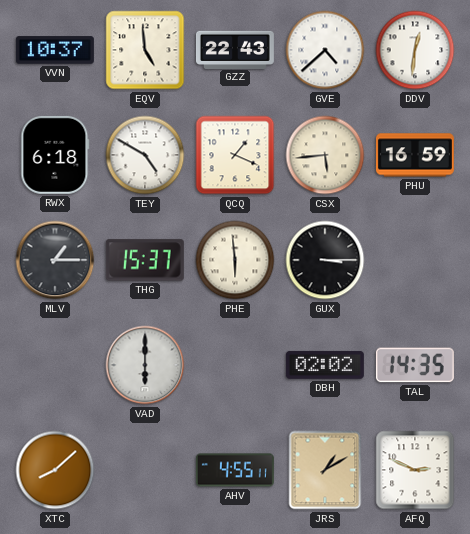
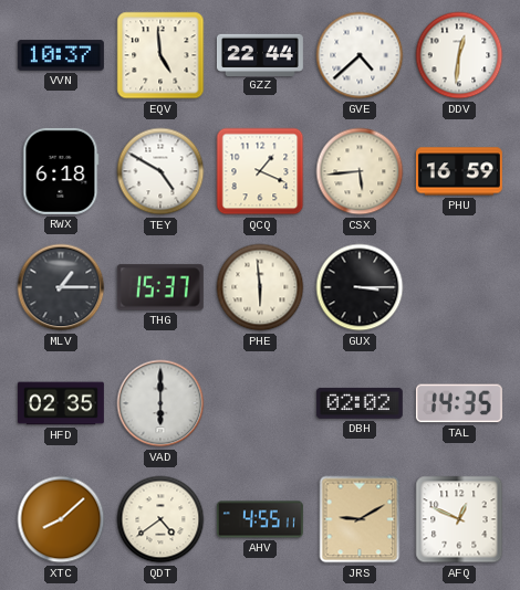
GZZ: 22:43 -> 22:44 (260, 54)
HFD: none -> 02:35 (61, 403)
QDT: none -> 4:39 (160, 519)
JRS: 1:10 -> 9:10 (360, 519)
AFQ: 2:49 -> 12:49 (459, 519)
